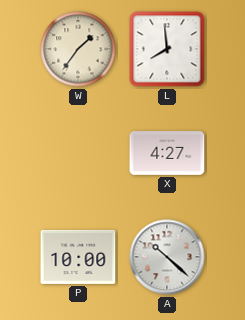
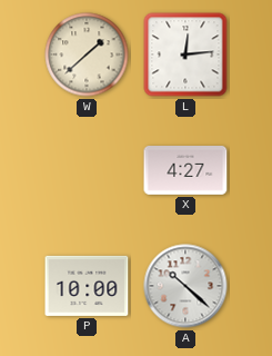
W: 1:36 -> 1:38 (87, 55)
L: 7:59 -> 12:14 (185, 55)
